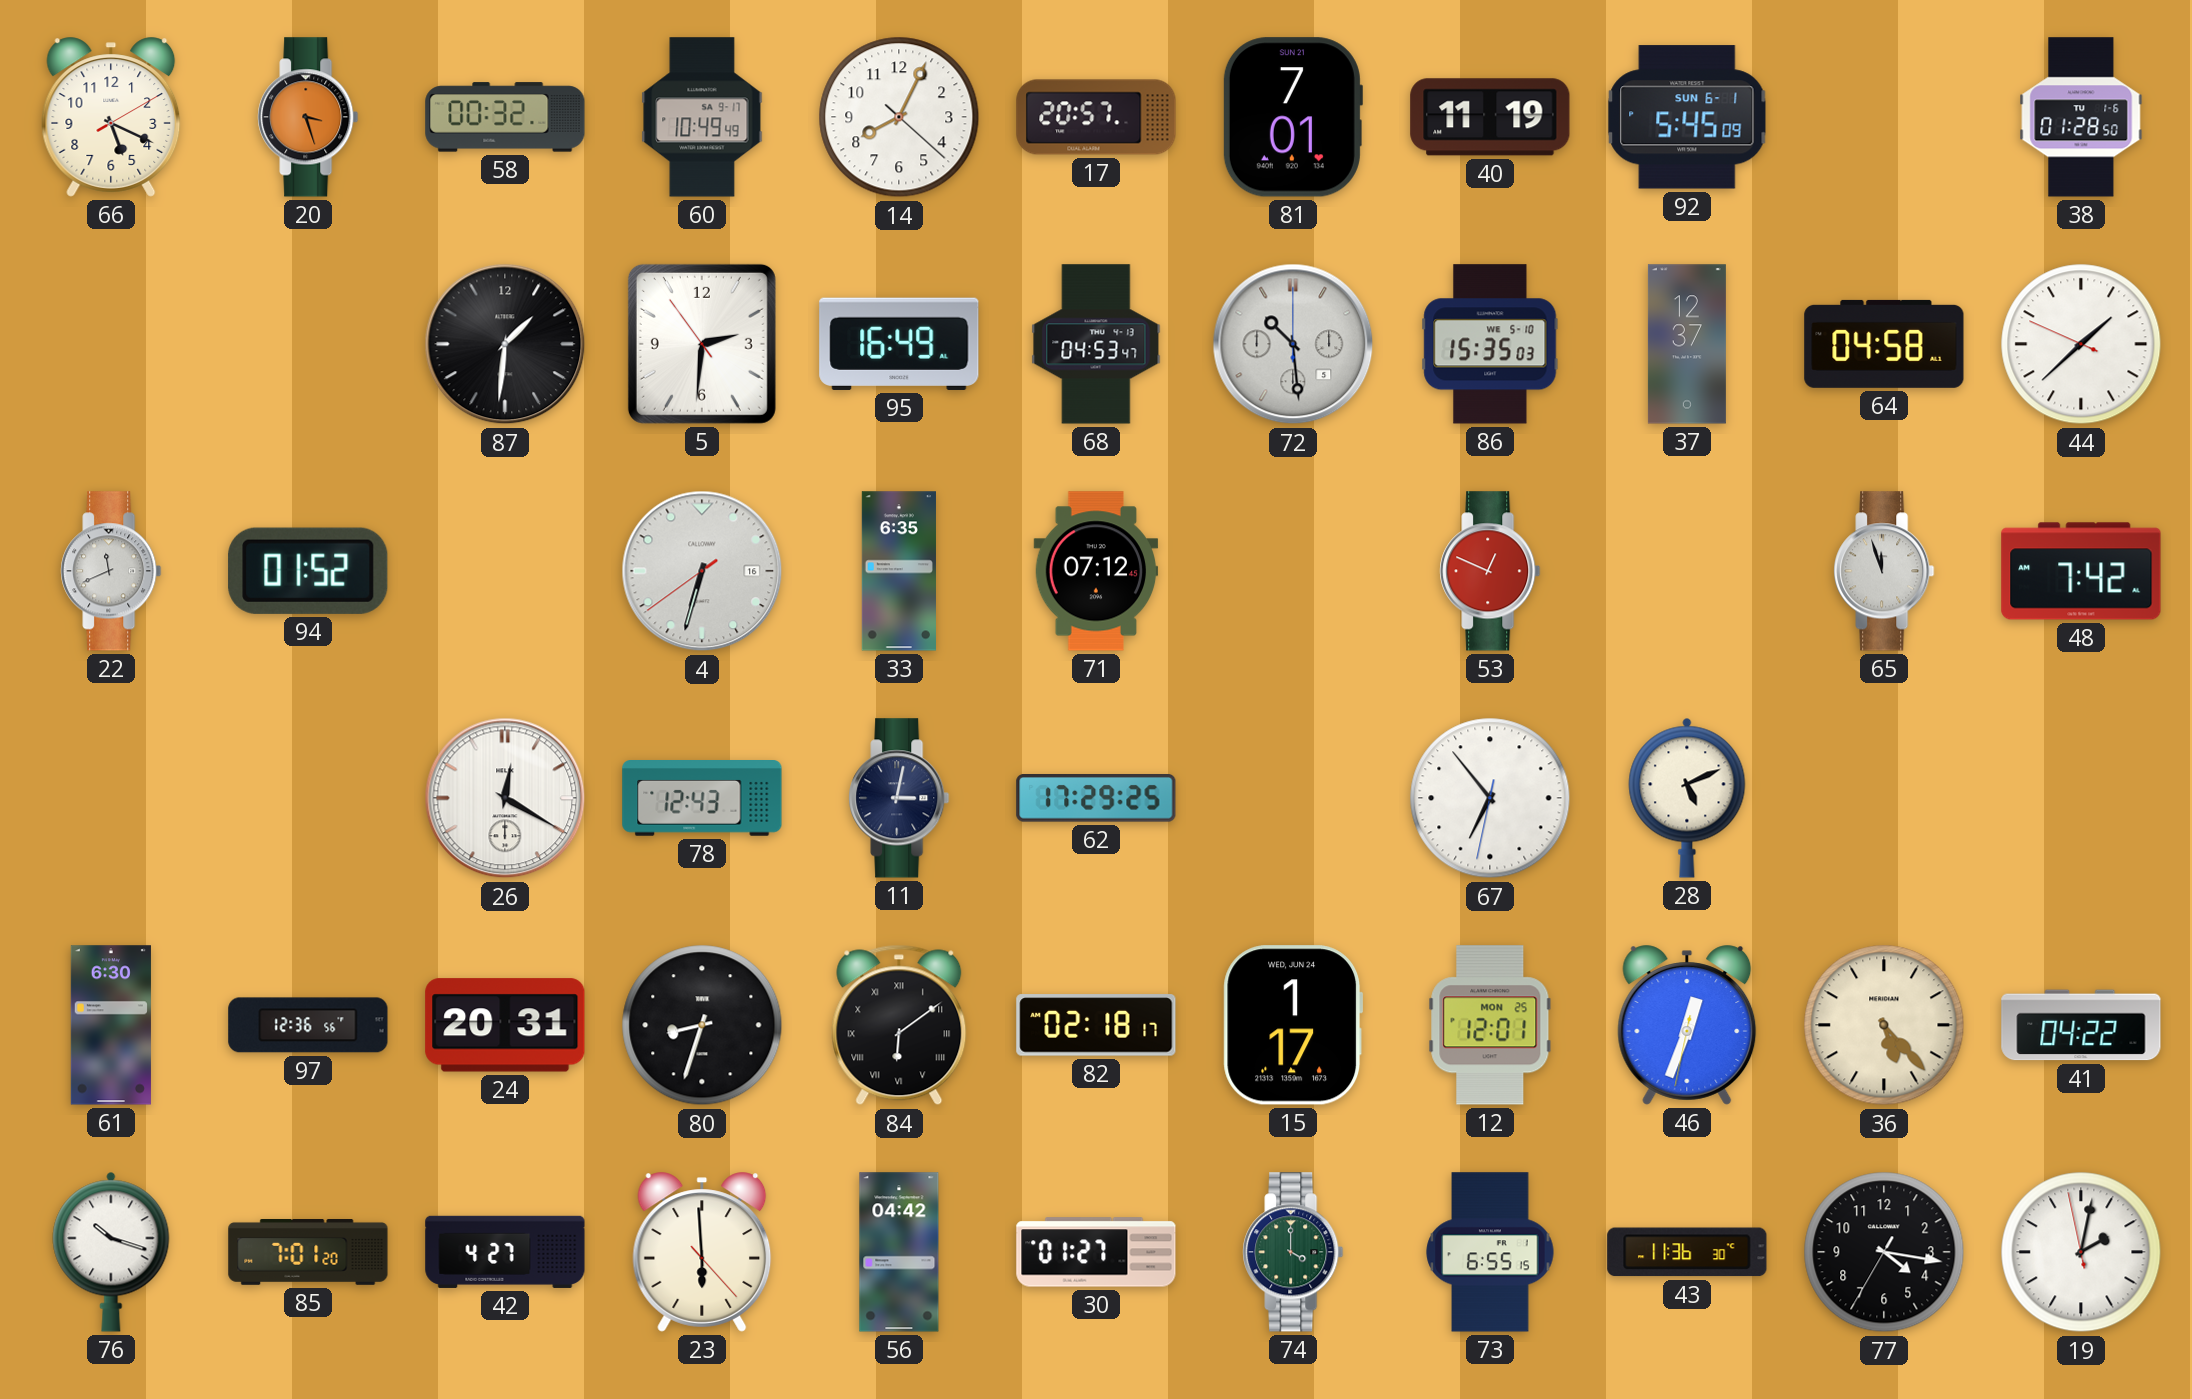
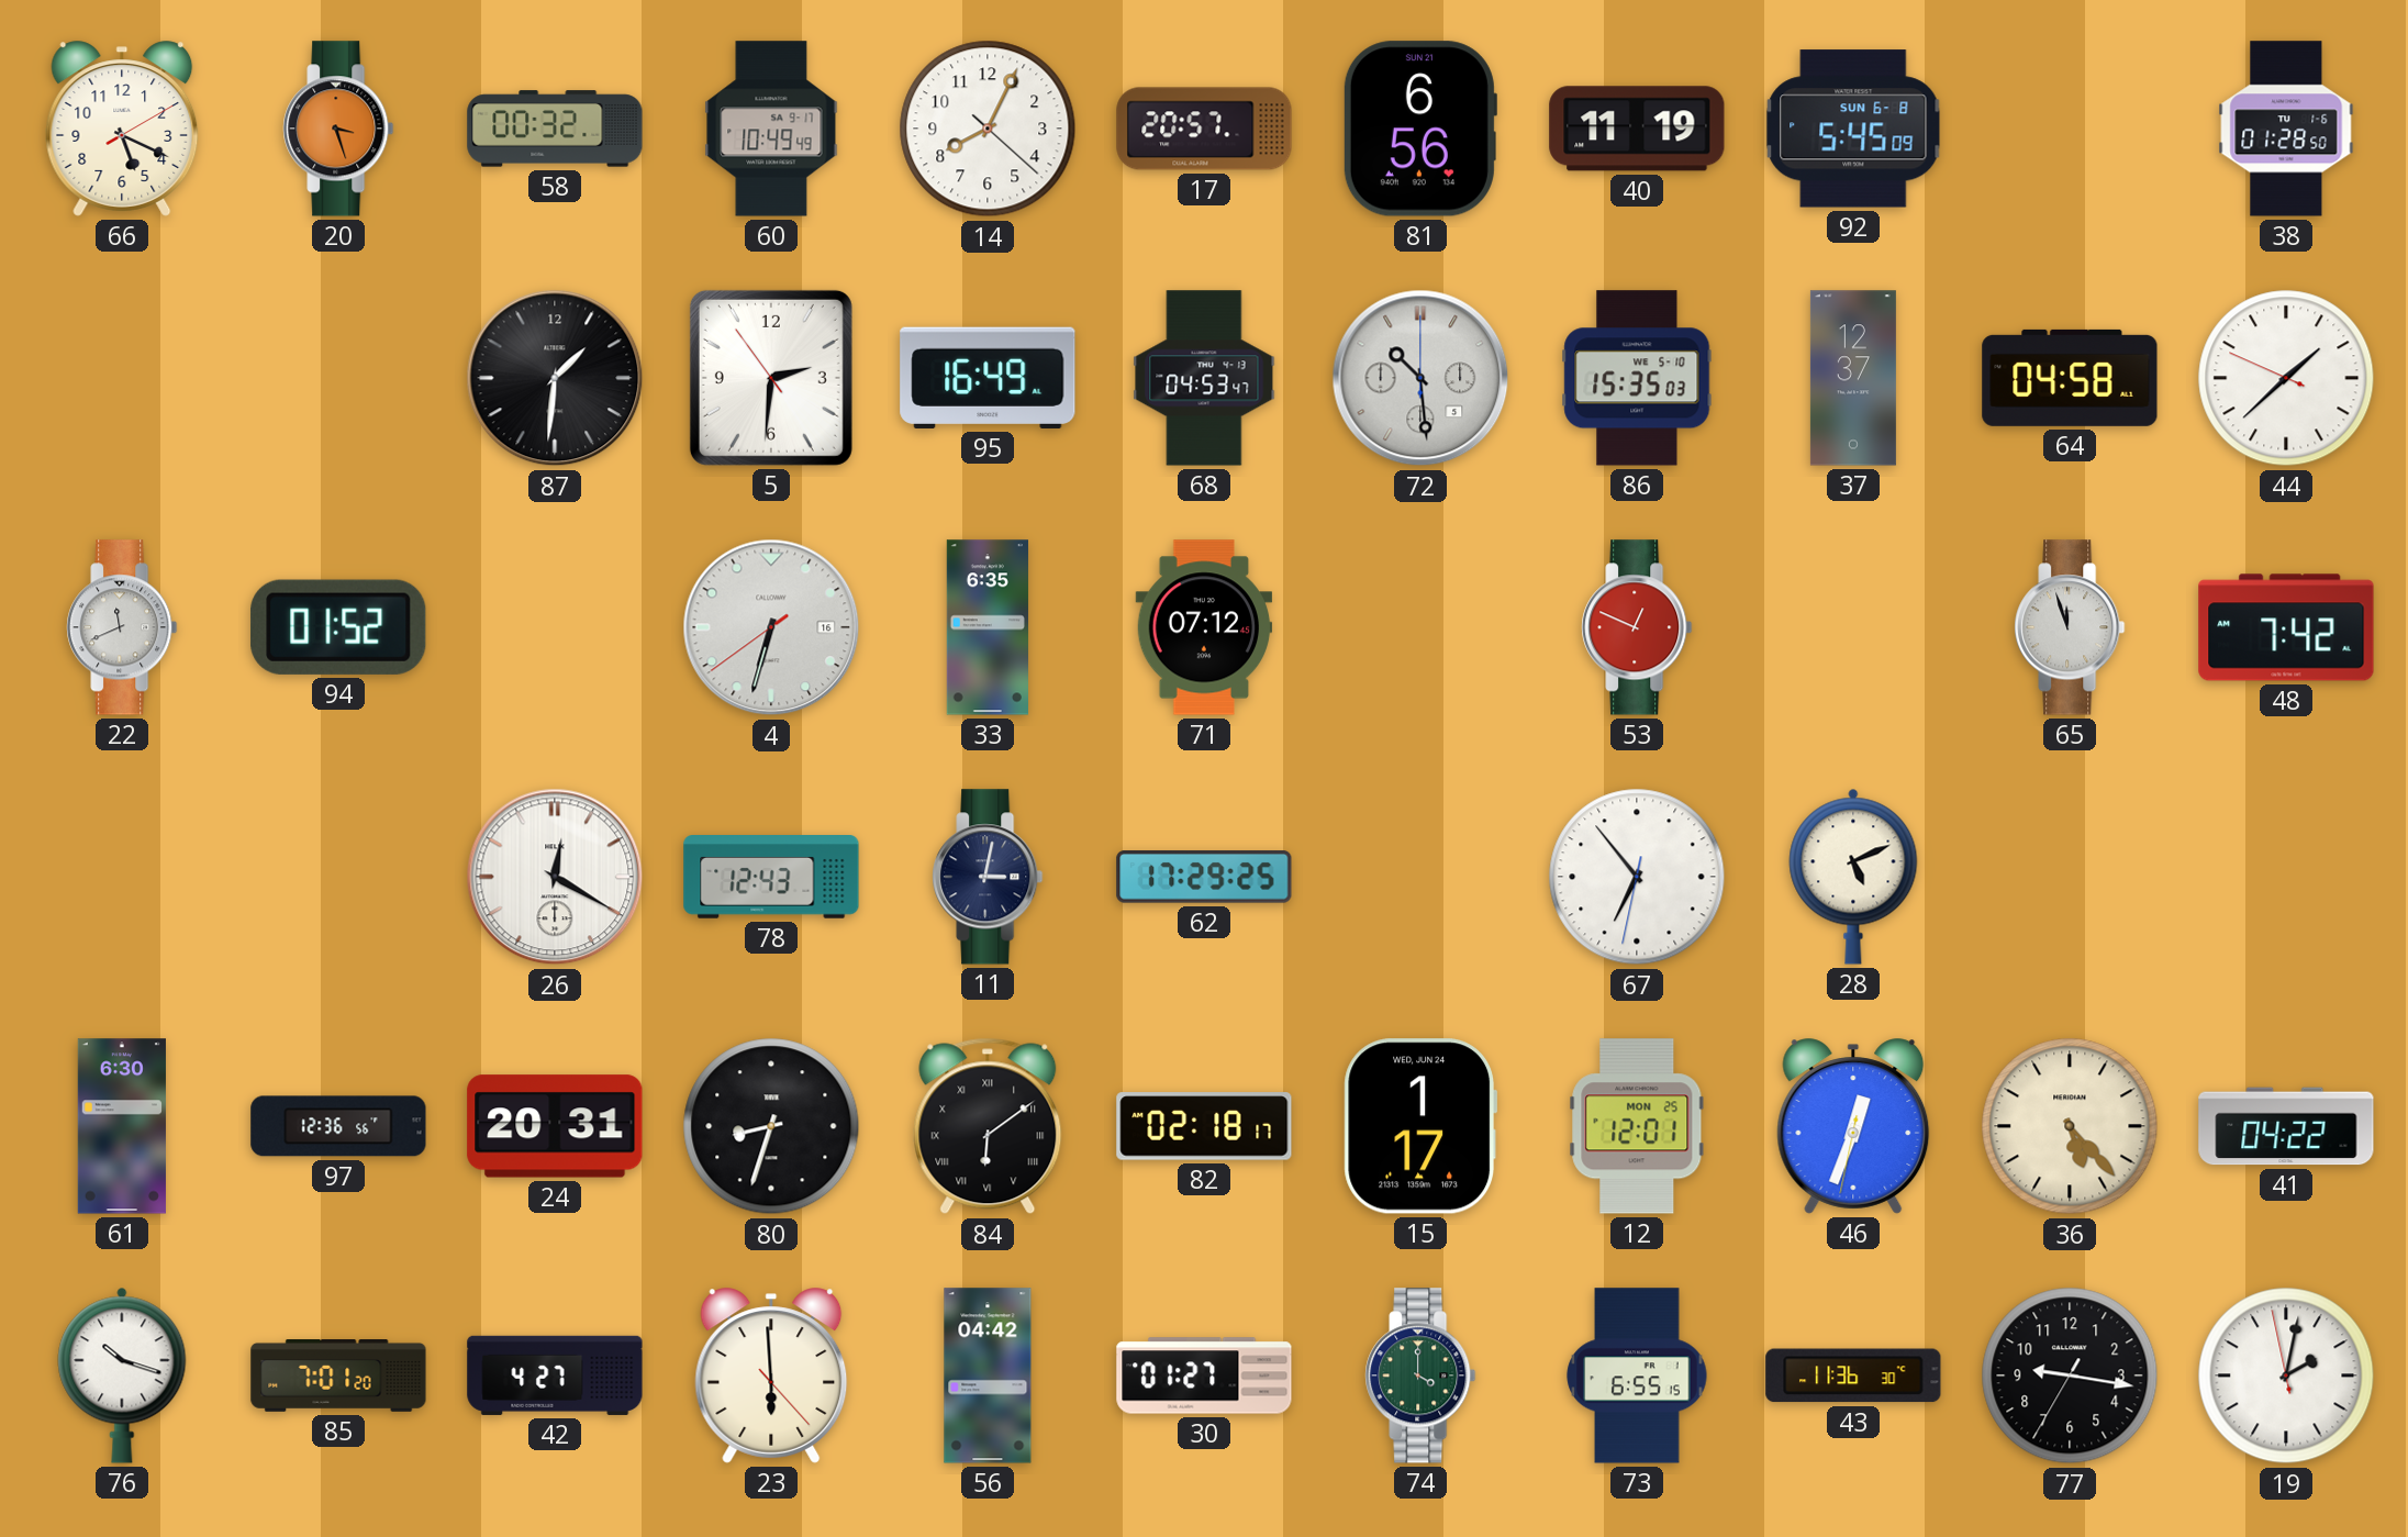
81: 7:01 -> 6:56 (1419, 129)
92 date: SUN 6-1 -> SUN 6-8 (1853, 129)
77: 4:16 -> 9:16 (2070, 1375)
